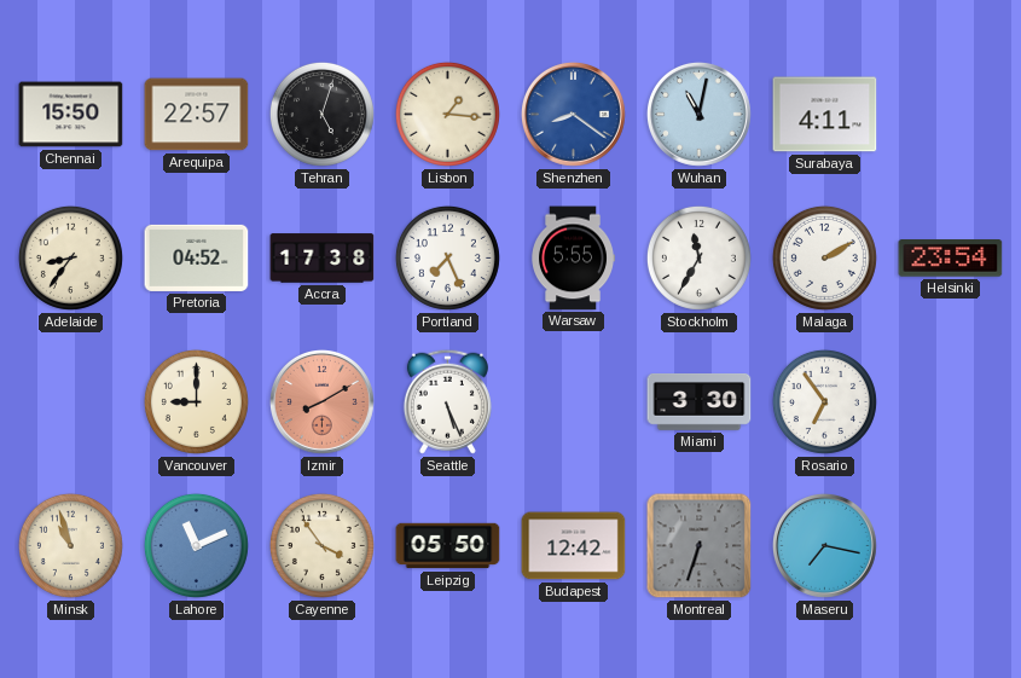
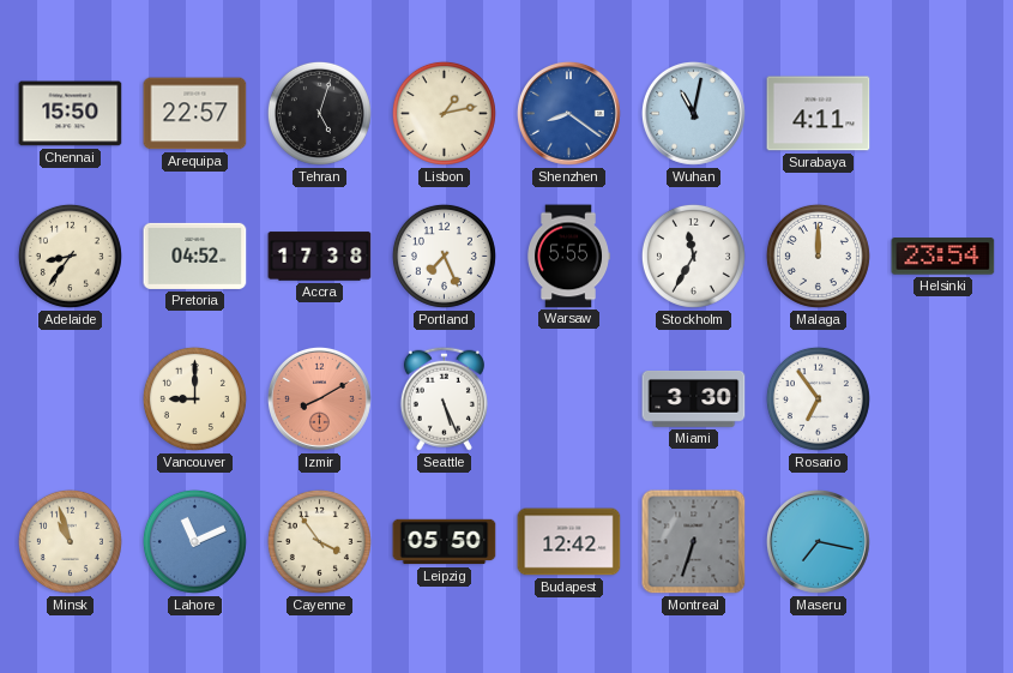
Lisbon: 1:16 -> 1:13 (444, 113)
Malaga: 2:10 -> 12:00 (818, 256)
